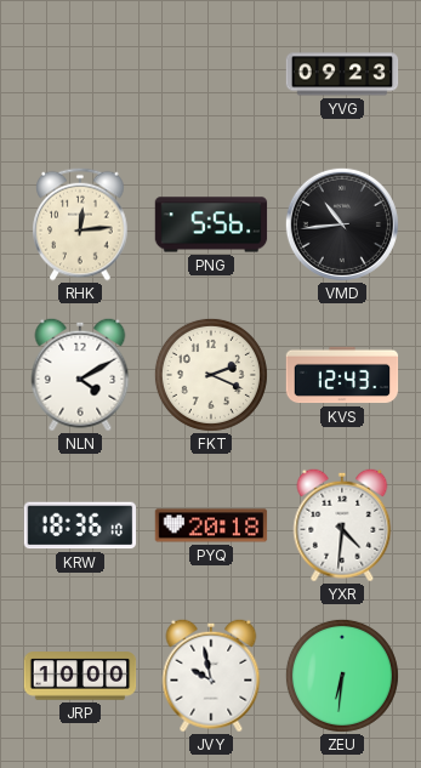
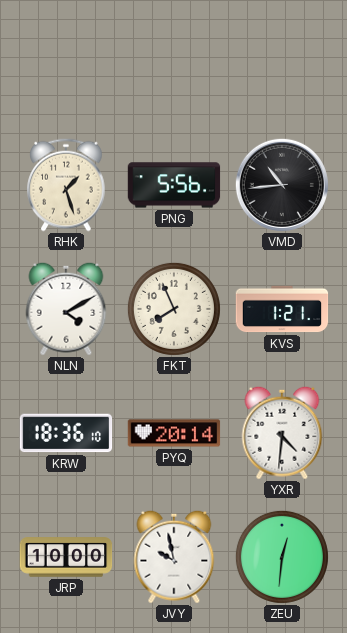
YVG: 09:23 -> none (342, 74)
RHK: 12:14 -> 1:27 (66, 185)
FKT: 2:19 -> 7:56 (174, 309)
KVS: 12:43 -> 1:21 (282, 309)
PYQ: 20:18 -> 20:14 (174, 433)
ZEU: 6:31 -> 12:31 (282, 557)
